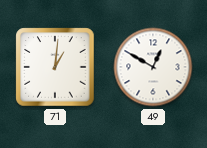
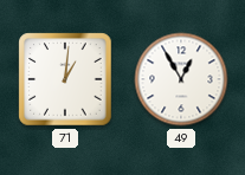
49: 12:50 -> 12:55 (181, 79)
